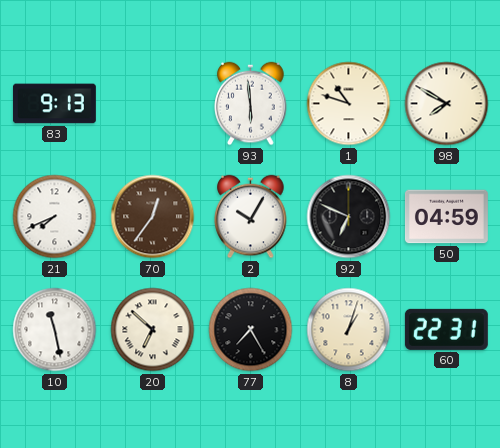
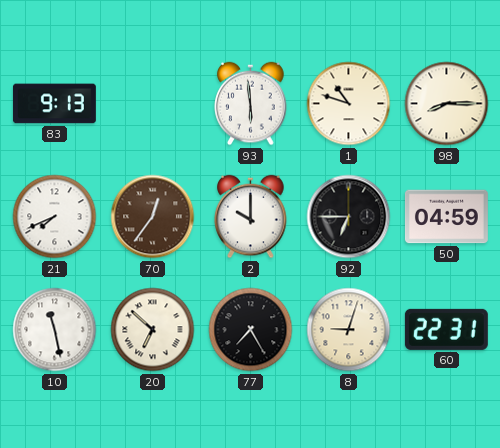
98: 7:50 -> 8:15 (447, 104)
2: 10:05 -> 10:00 (251, 217)
92: 6:49 -> 6:45 (349, 217)
8: 1:03 -> 9:03 (349, 330)
